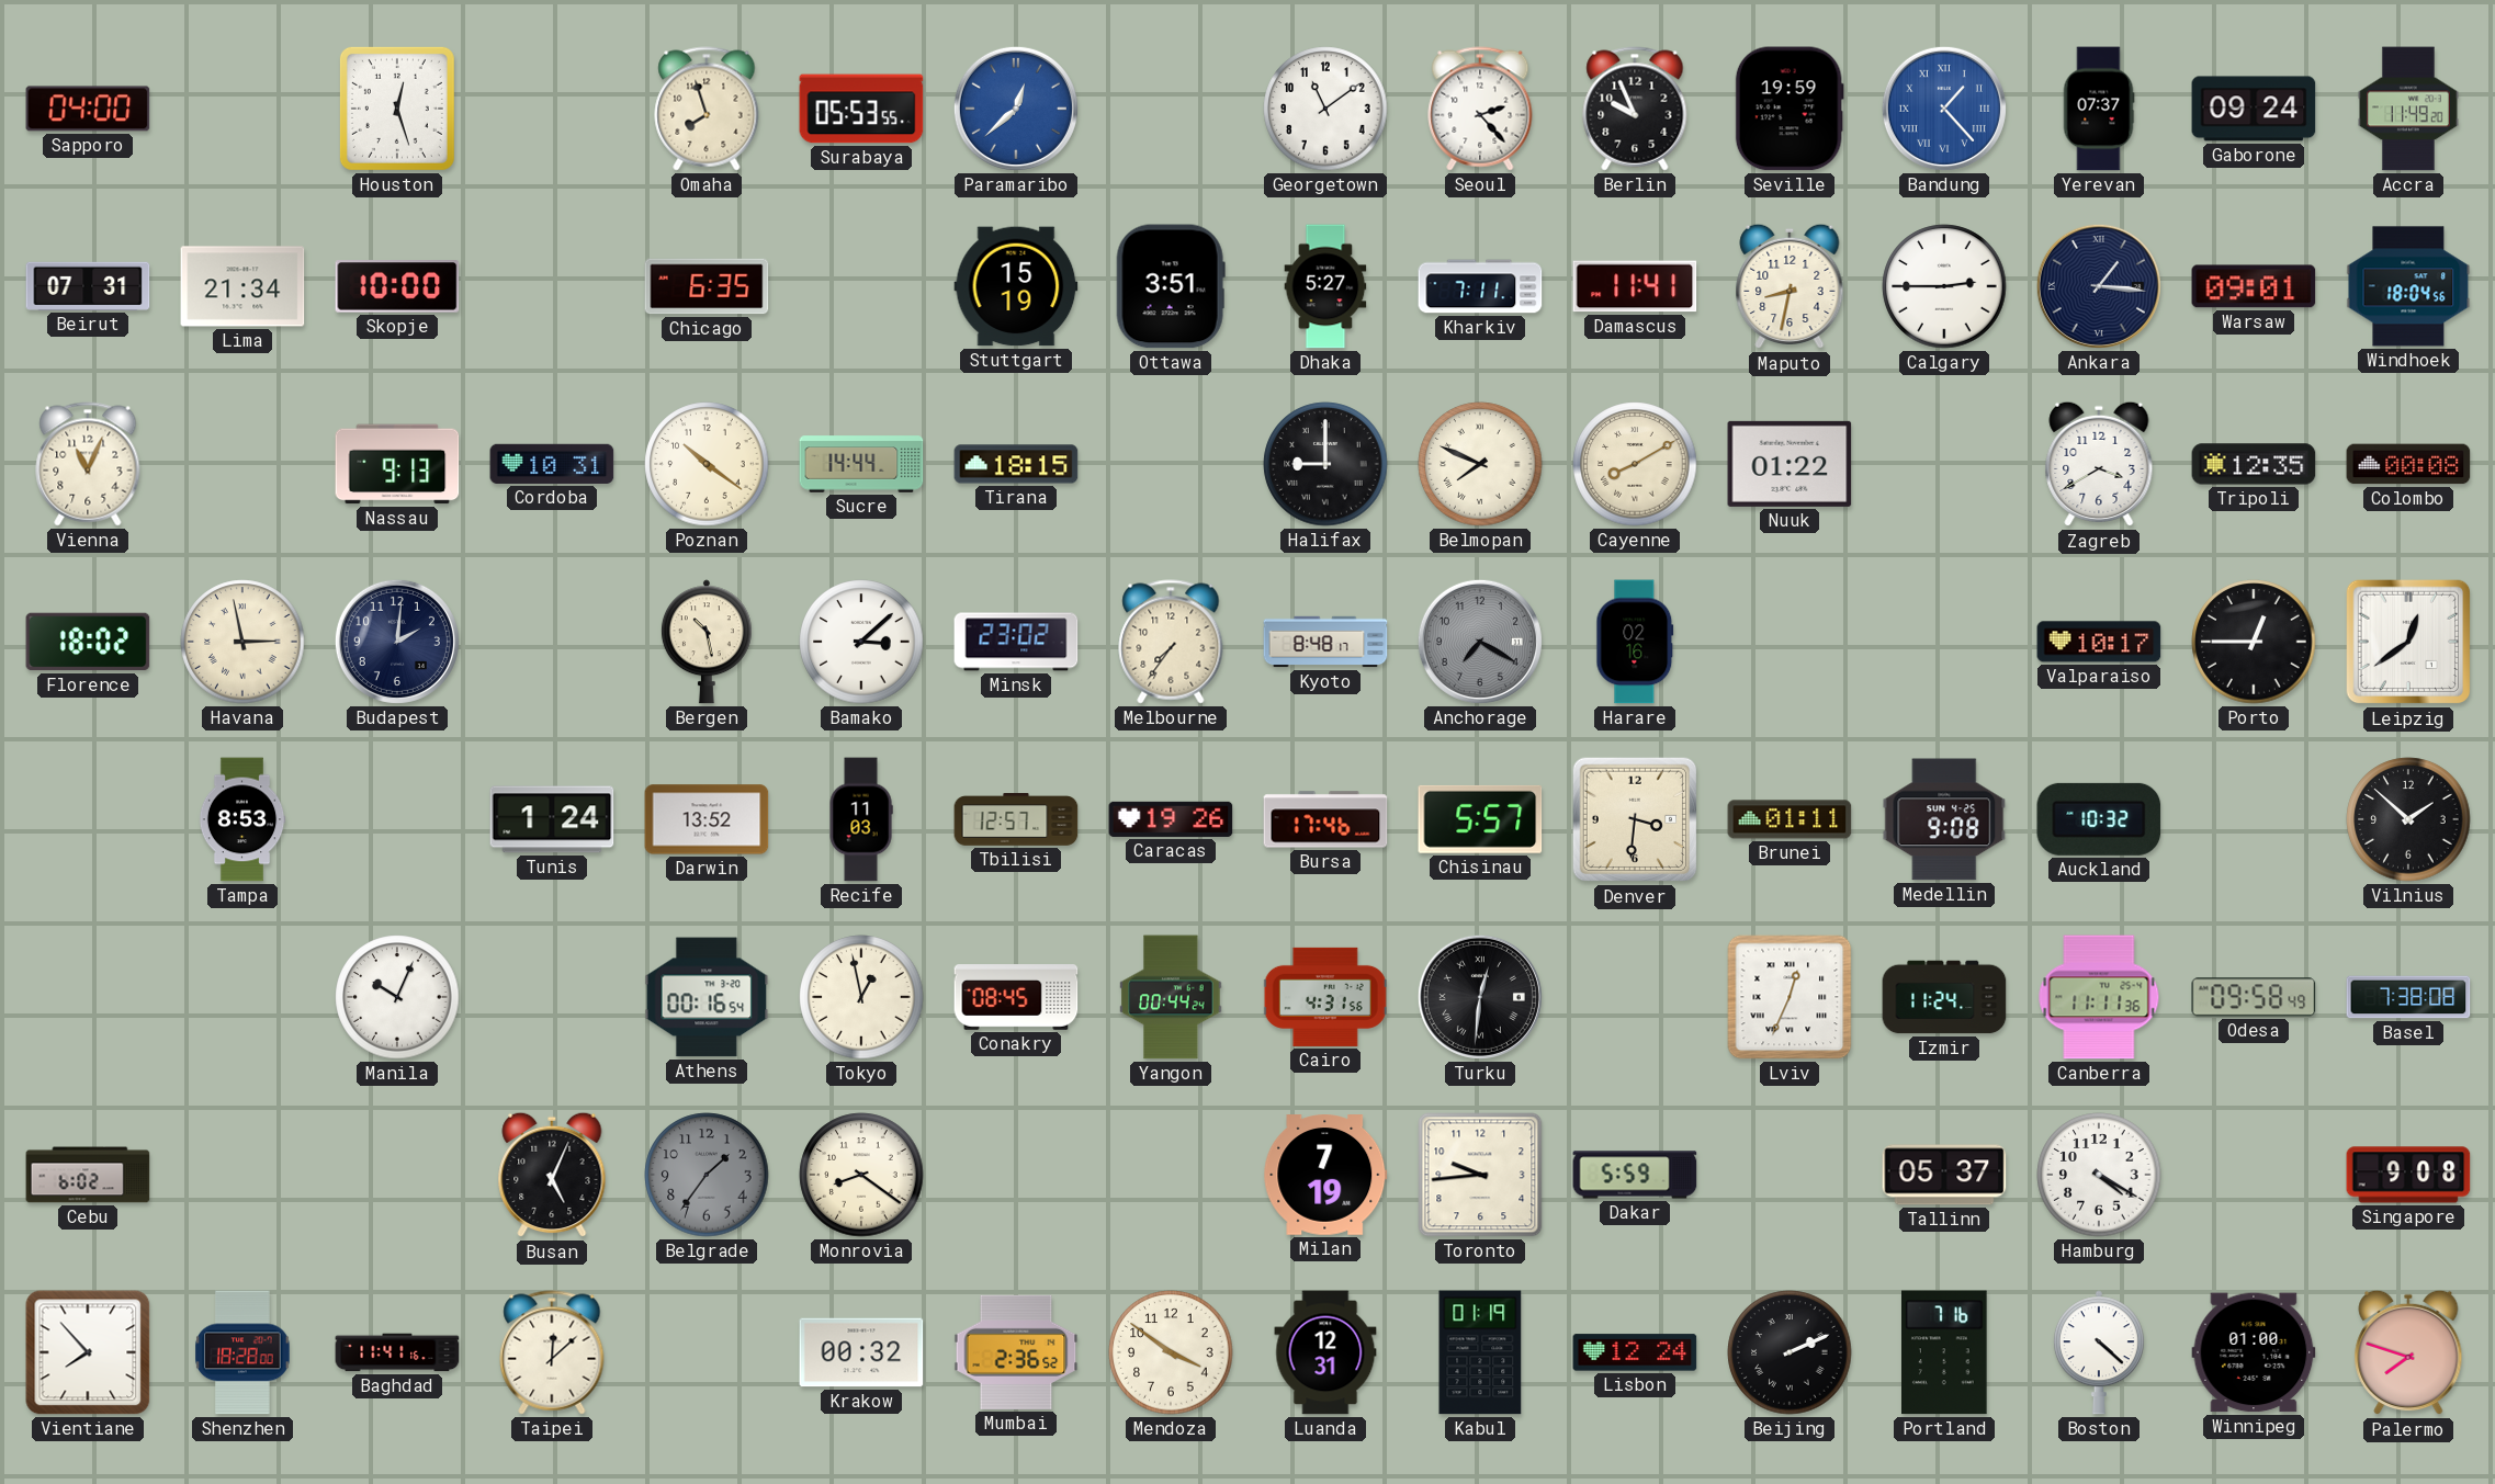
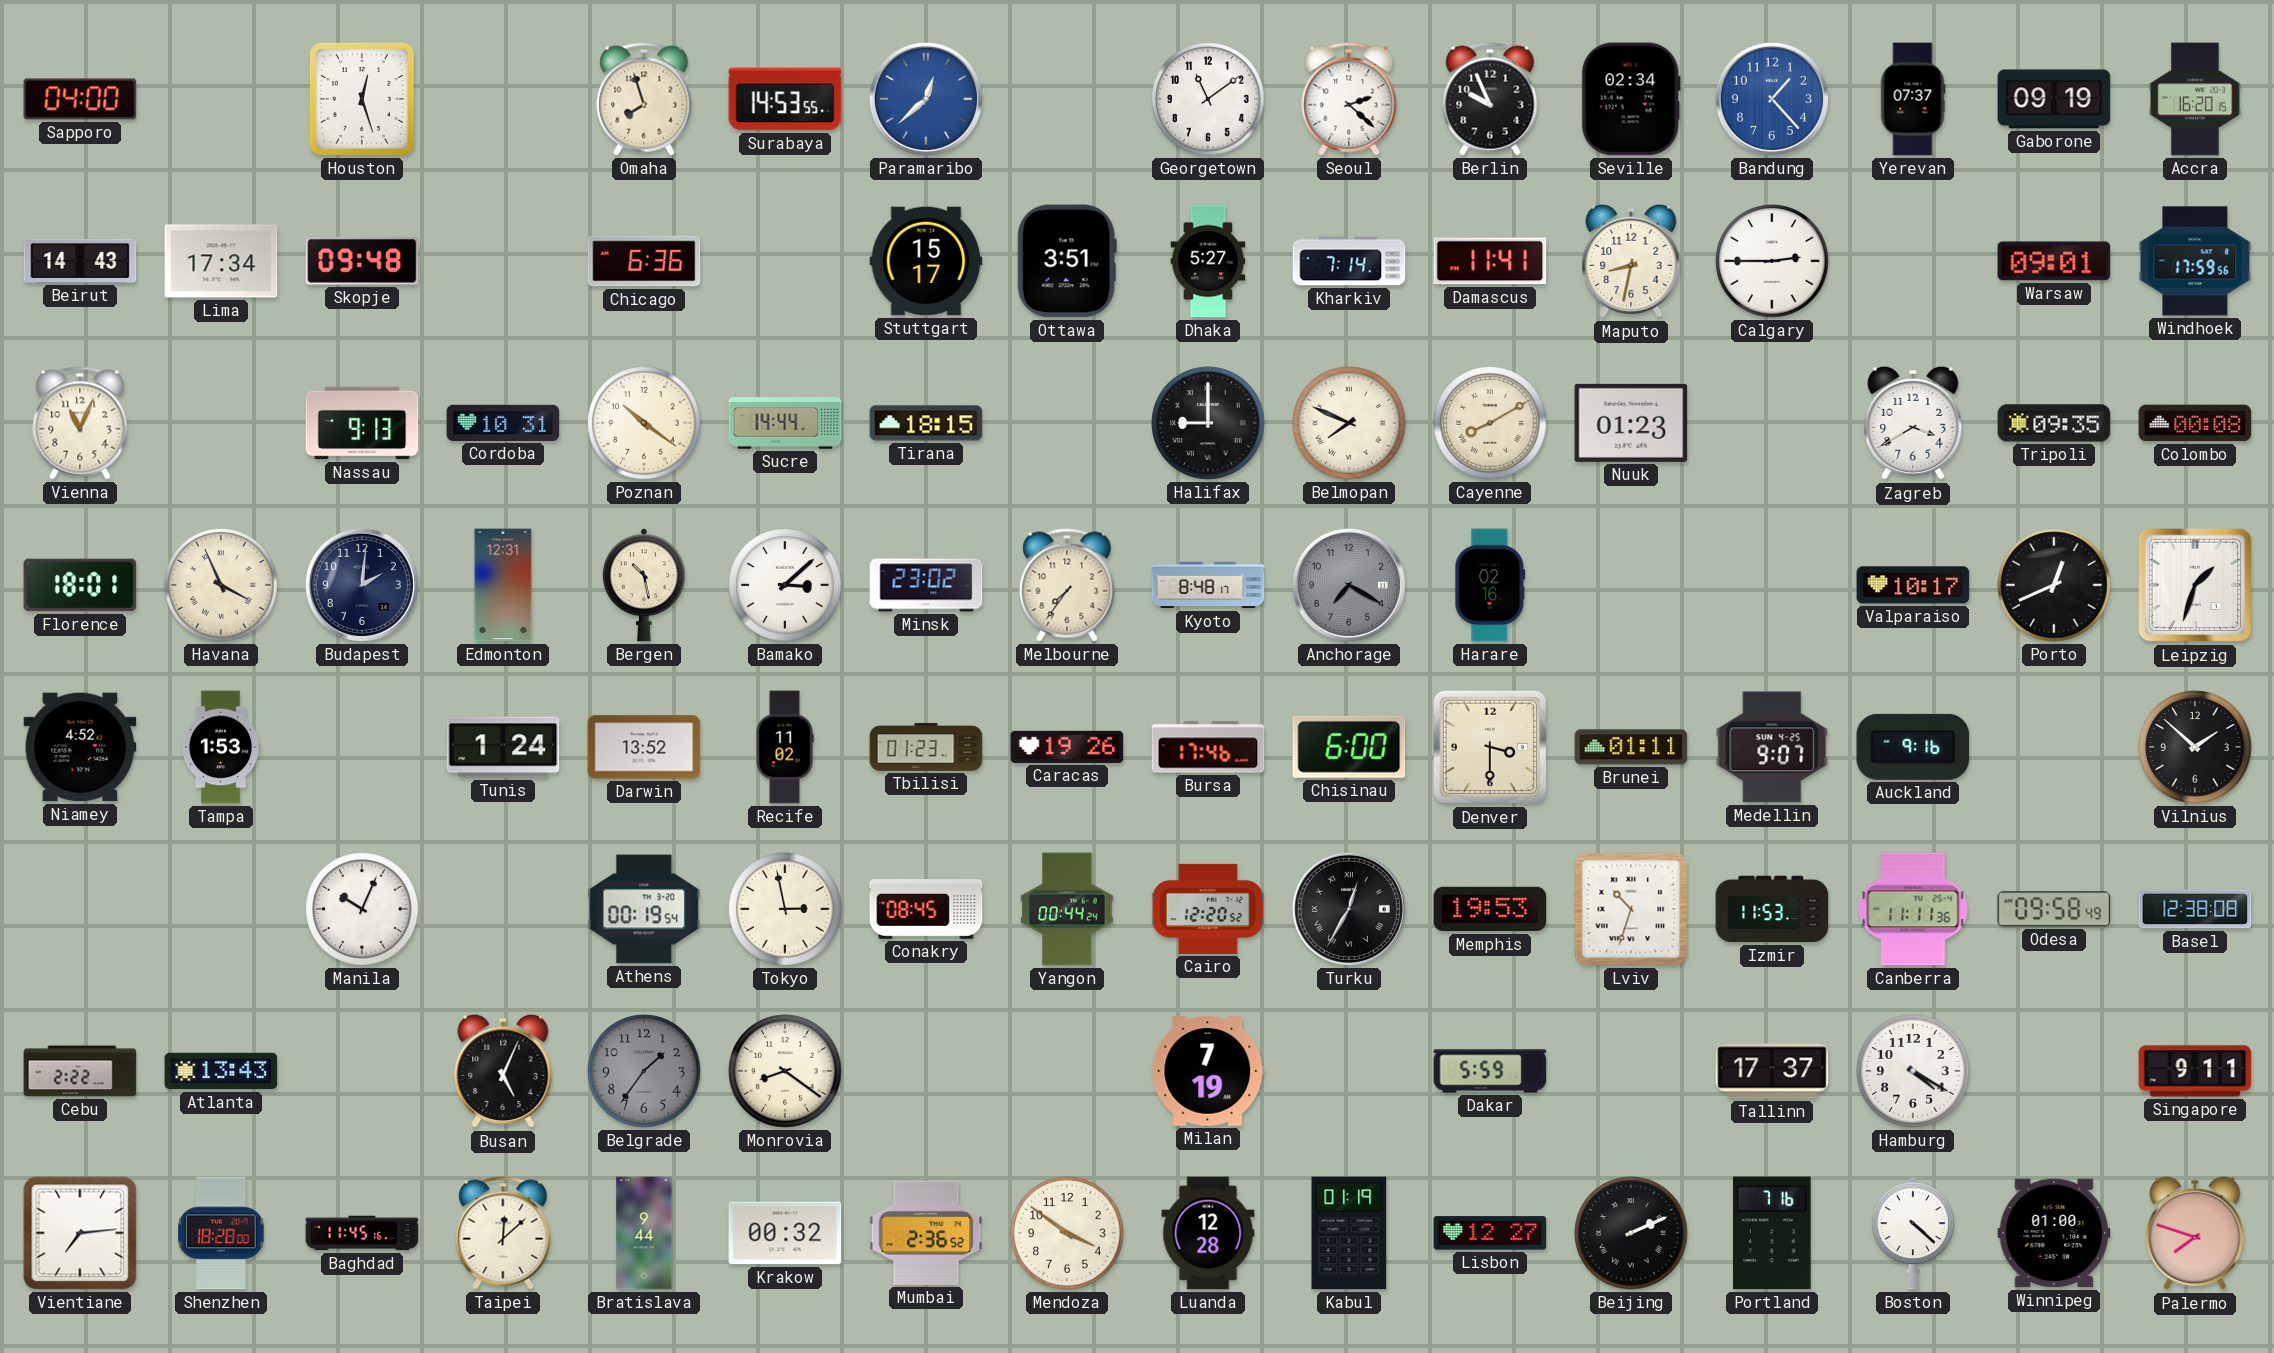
Surabaya: 05:53 -> 14:53 (785, 99)
Seoul: 2:23 -> 2:22 (1349, 99)
Seville: 19:59 -> 02:34 (1631, 99)
Bandung numerals: Roman -> Arabic (1772, 99)
Gaborone: 09:24 -> 09:19 (2054, 99)
Accra: 11:49 -> 16:20 (2196, 99)
Beirut: 07:31 -> 14:43 (80, 261)
Lima: 21:34 -> 17:34 (221, 261)
Skopje: 10:00 -> 09:48 (362, 261)
Chicago: 6:35 -> 6:36 (644, 261)
Stuttgart: 15:19 -> 15:17 (926, 261)
Kharkiv: 7:11 -> 7:14 (1349, 261)
Ankara: 1:16 -> none (2099, 286)
Windhoek: 18:04 -> 17:59 (2195, 261)
Nuuk: 01:22 -> 01:23 (1631, 423)
Tripoli: 12:35 -> 09:35 (2054, 423)
Florence: 18:02 -> 18:01 (80, 585)
Havana: 2:58 -> 3:56 (221, 585)
Edmonton: none -> 12:31 (503, 585)
Porto: 12:45 -> 12:41 (2054, 585)
Leipzig: 12:39 -> 1:33 (2195, 585)
Niamey: none -> 4:52 (80, 747)
Tampa: 8:53 -> 1:53 (221, 747)
Recife: 11:03 -> 11:02 (785, 747)
Tbilisi: 12:57 -> 01:23 (926, 748)
Chisinau: 5:57 -> 6:00 (1349, 747)
Denver: 3:31 -> 3:30 (1490, 747)
Medellin: 9:08 -> 9:07 (1772, 747)
Auckland: 10:32 -> 9:16 (1913, 747)
Athens: 00:16 -> 00:19 (644, 909)
Tokyo: 12:58 -> 2:58 (785, 909)
Cairo: 4:31 -> 12:20 (1208, 909)
Turku: 12:31 -> 12:35 (1349, 909)
Memphis: none -> 19:53 (1490, 909)
Lviv: 12:34 -> 10:33 (1631, 909)
Izmir: 11:24 -> 11:53 (1772, 909)
Basel: 7:38 -> 12:38 (2195, 909)
Cebu: 6:02 -> 2:22 (80, 1071)
Atlanta: none -> 13:43 (221, 1071)
Toronto: 9:44 -> none (1480, 1175)
Tallinn: 05:37 -> 17:37 (1772, 1071)
Singapore: 9:08 -> 9:11 (2195, 1071)
Vientiane: 7:53 -> 7:14 (80, 1233)
Baghdad: 11:41 -> 11:45 (362, 1233)
Bratislava: none -> 9:44 (644, 1233)
Luanda: 12:31 -> 12:28 (1208, 1233)
Lisbon: 12:24 -> 12:27 (1490, 1233)
